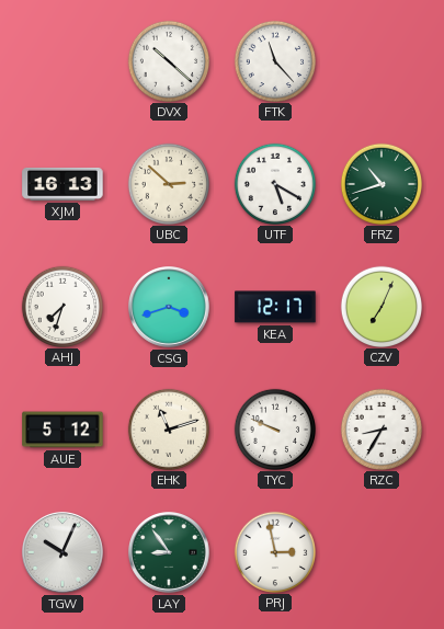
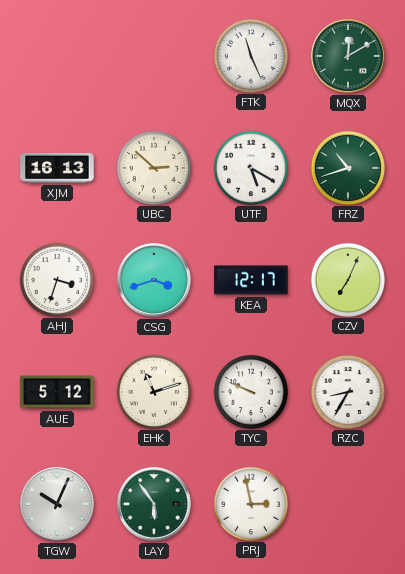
DVX: 10:22 -> none (168, 60)
FTK: 11:23 -> 11:26 (250, 55)
MQX: none -> 12:10 (349, 57)
AHJ: 7:33 -> 3:33 (56, 279)
LAY: 8:54 -> 5:54 (155, 505)
